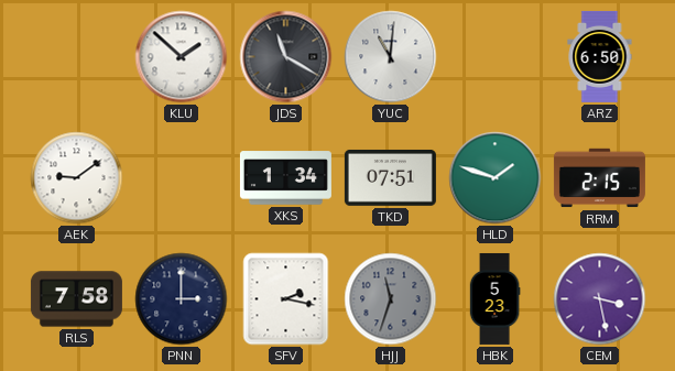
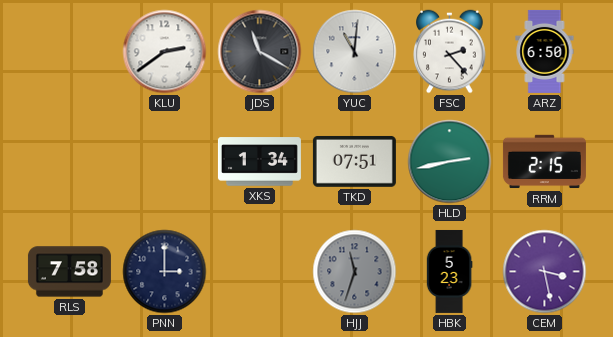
KLU: 1:52 -> 2:39 (165, 52)
FSC: none -> 2:23 (450, 52)
AEK: 9:09 -> none (77, 178)
HLD: 1:48 -> 2:43 (450, 162)
SFV: 2:17 -> none (286, 299)
